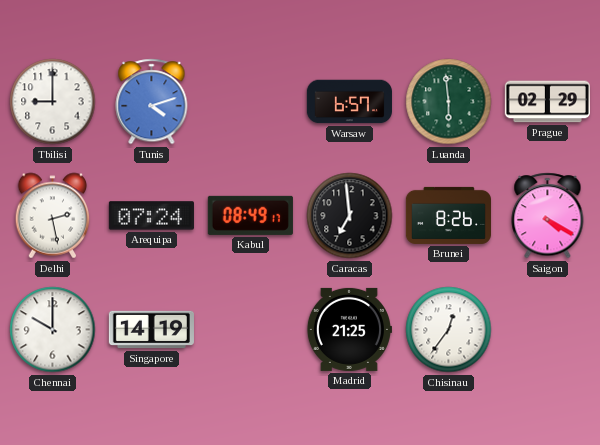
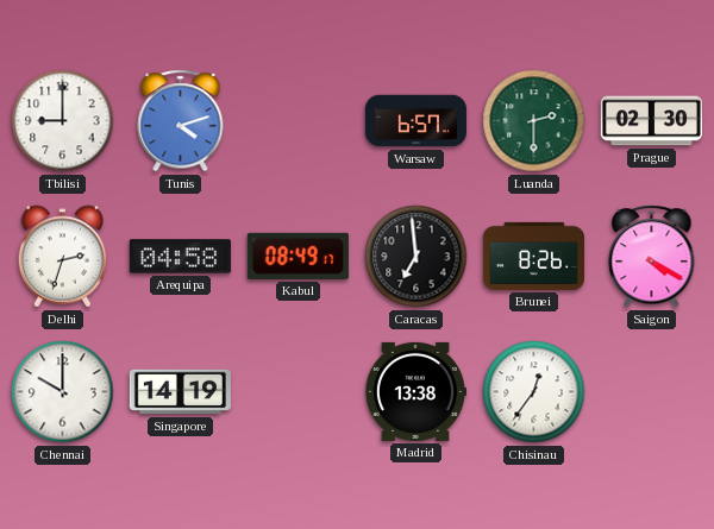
Luanda: 5:59 -> 2:30 (534, 121)
Prague: 02:29 -> 02:30 (651, 121)
Delhi: 2:28 -> 2:33 (63, 257)
Arequipa: 07:24 -> 04:58 (180, 257)
Madrid: 21:25 -> 13:38 (415, 391)
